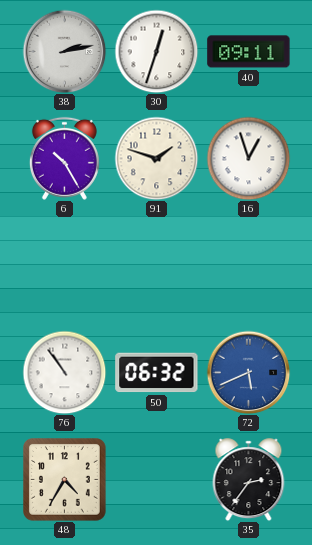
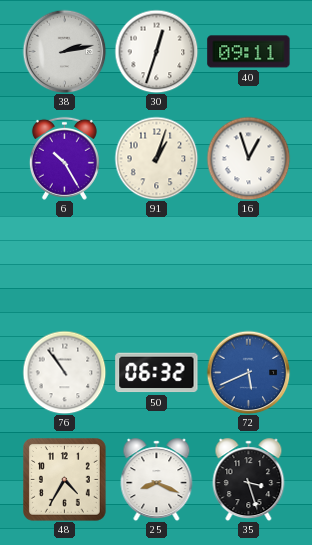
91: 1:48 -> 1:03 (156, 158)
25: none -> 8:19 (157, 480)
35: 2:36 -> 3:27 (249, 480)
